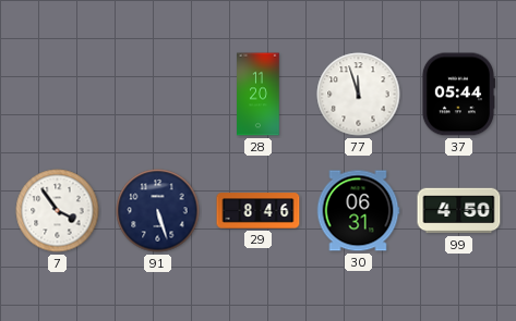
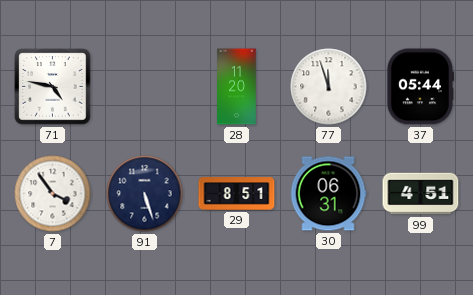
71: none -> 4:47 (53, 87)
29: 8:46 -> 8:51 (237, 194)
99: 4:50 -> 4:51 (421, 194)
